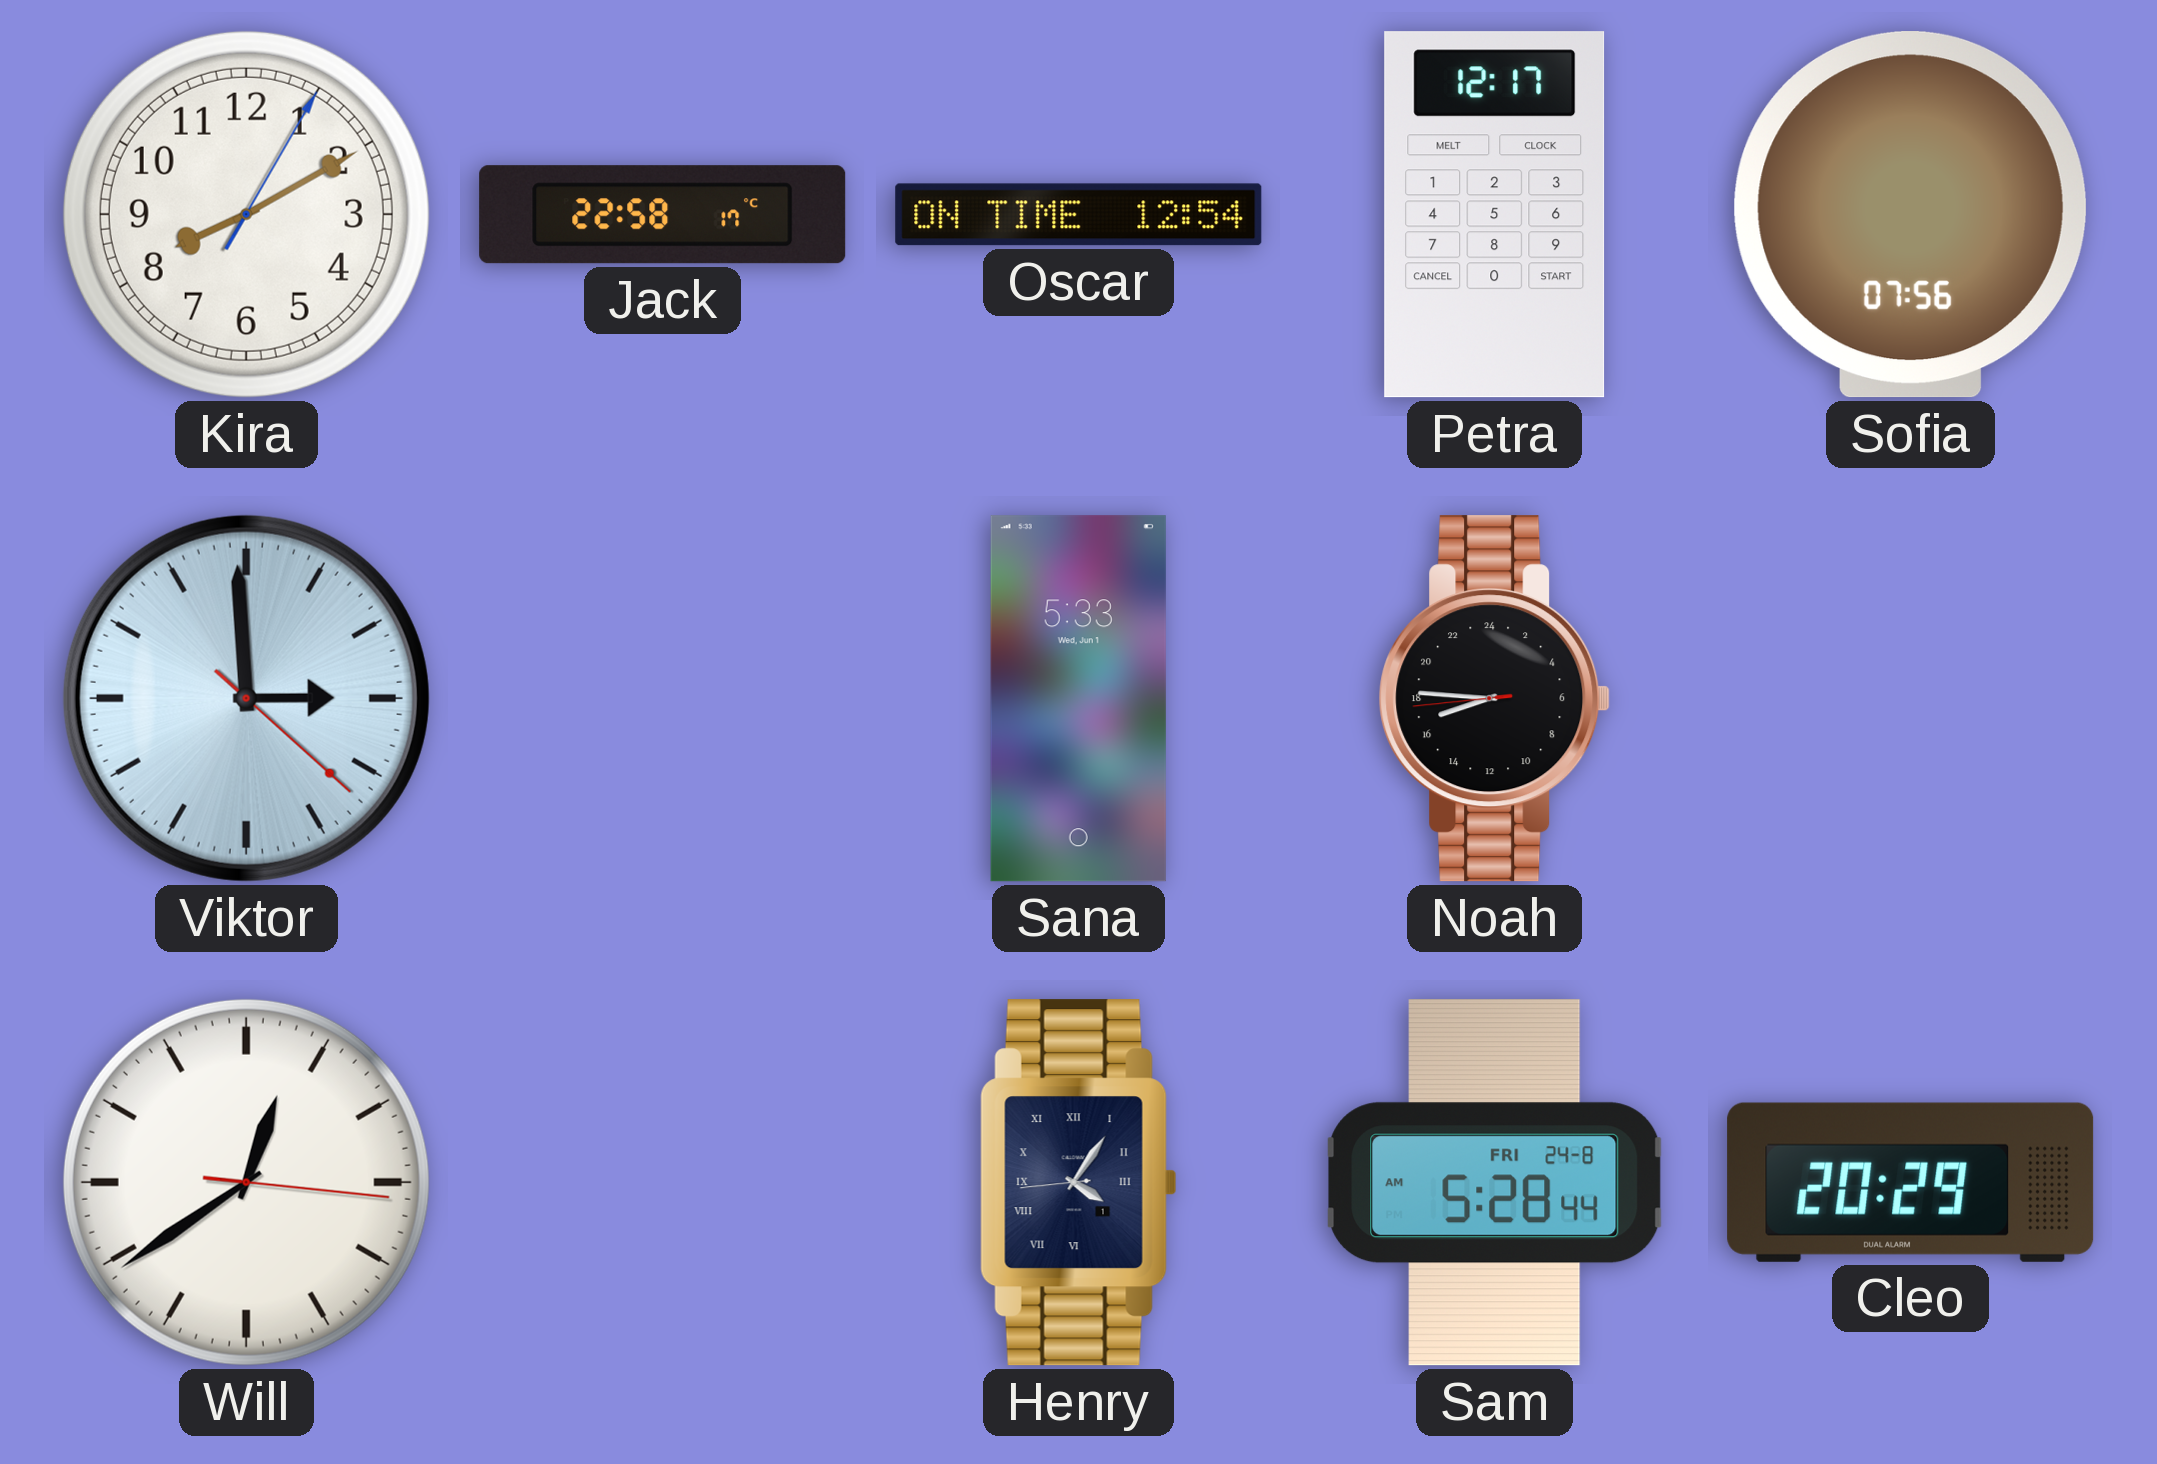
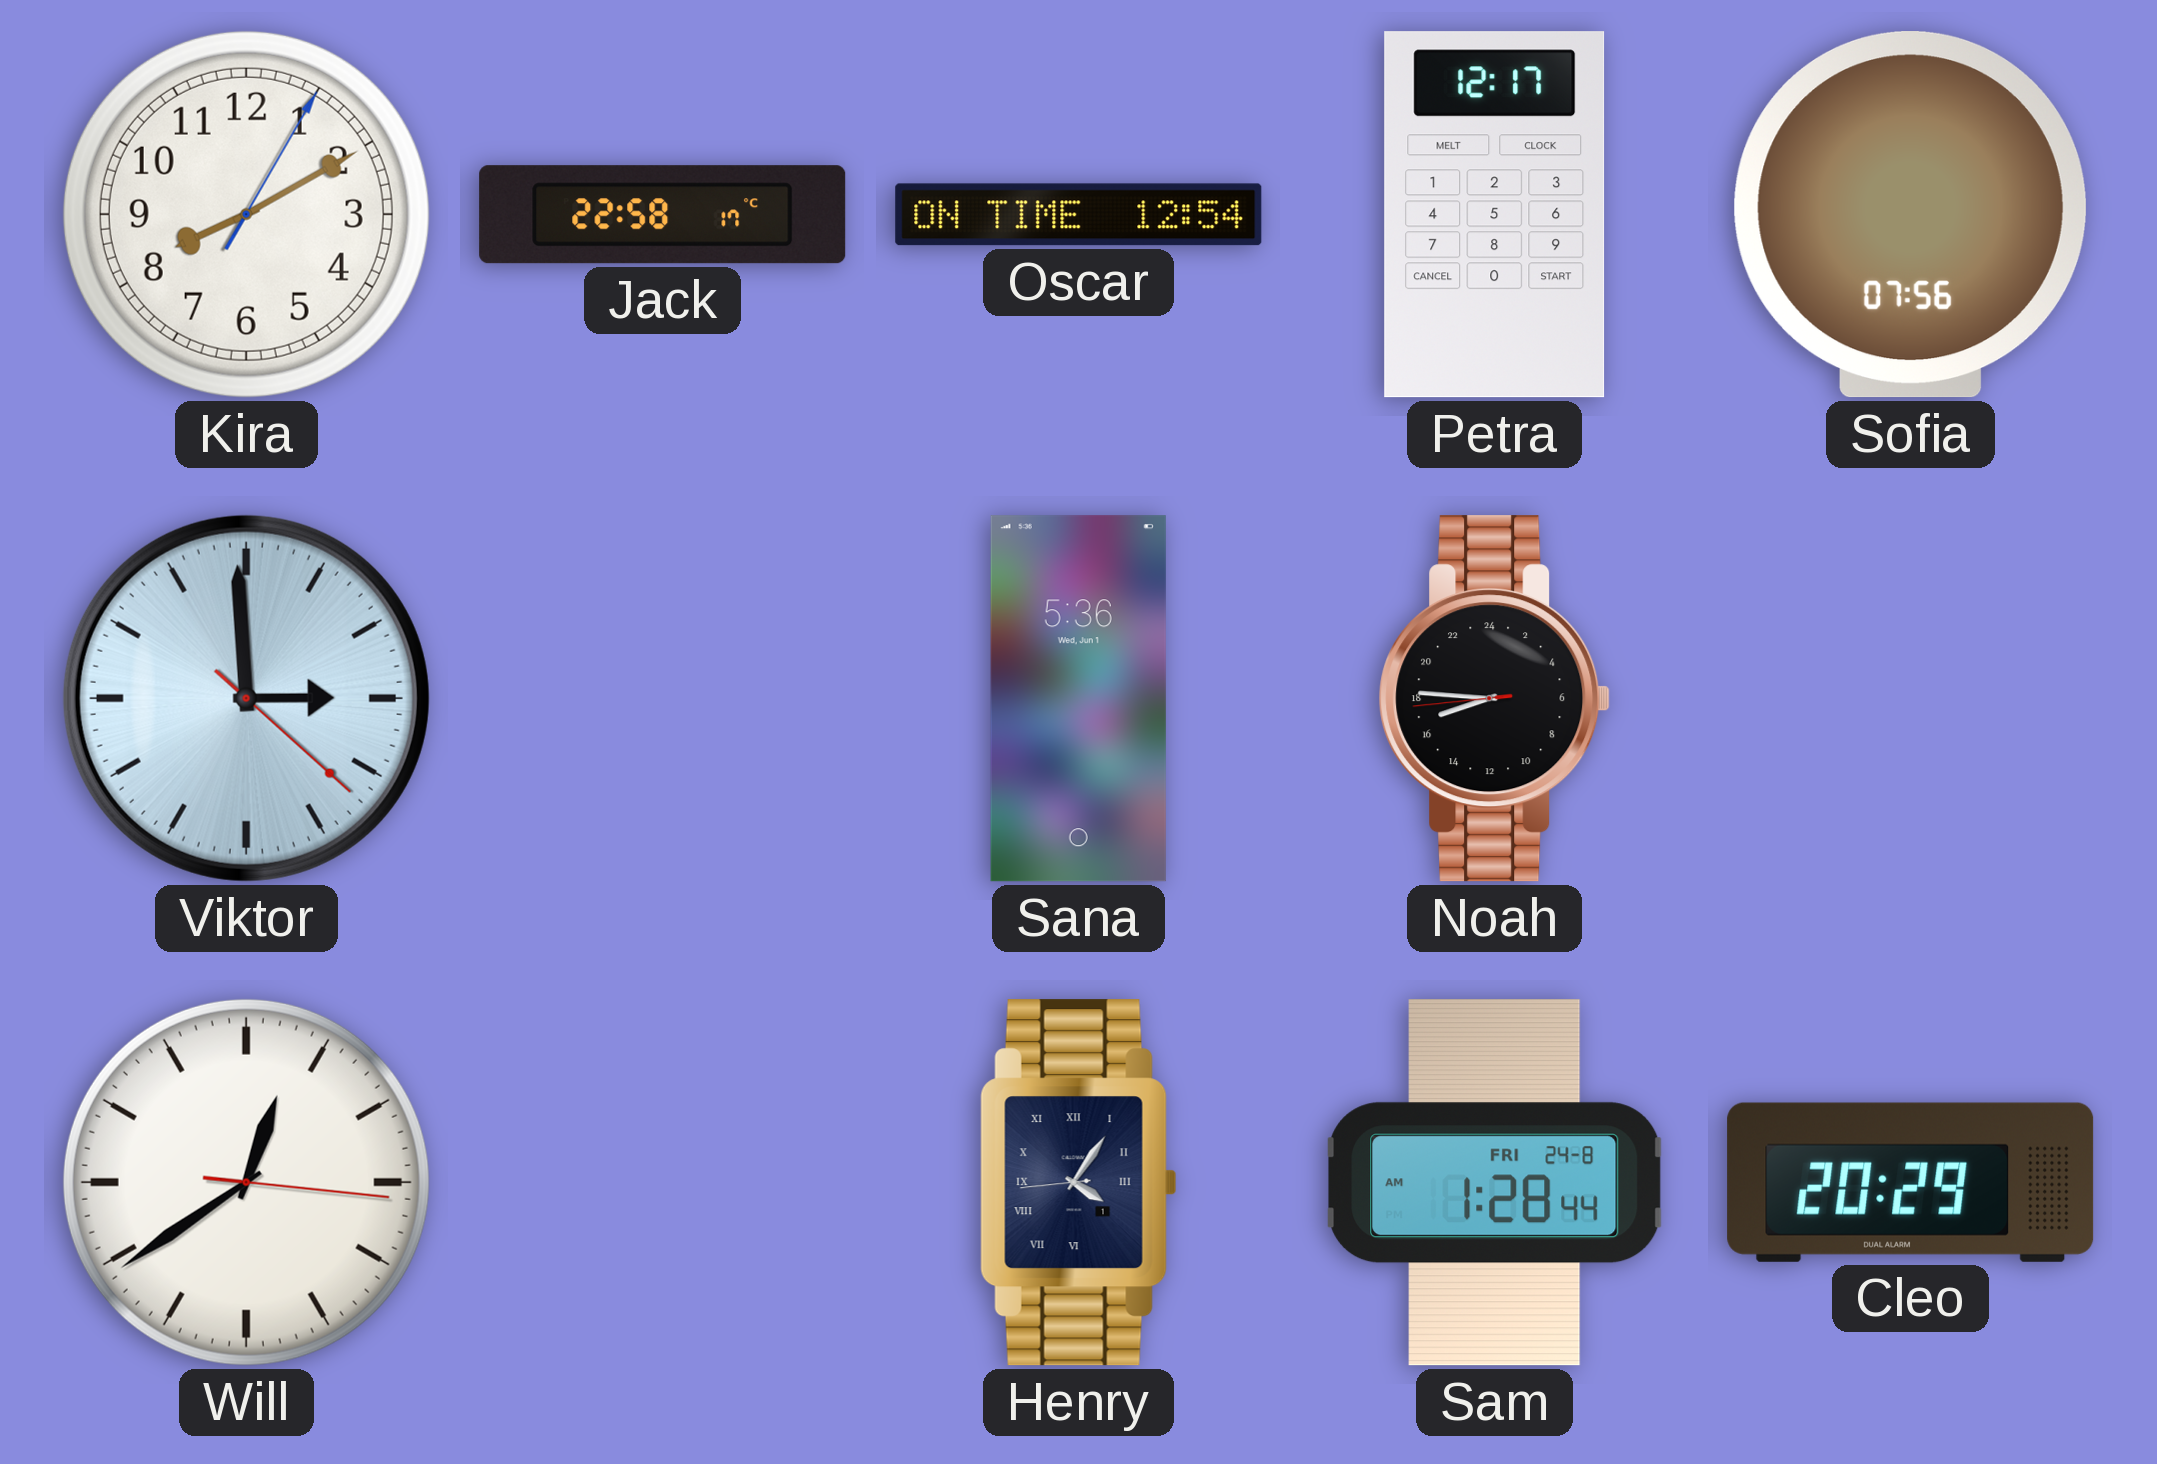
Sana: 5:33 -> 5:36 (1078, 699)
Sam: 5:28 -> 1:28 (1495, 1183)
